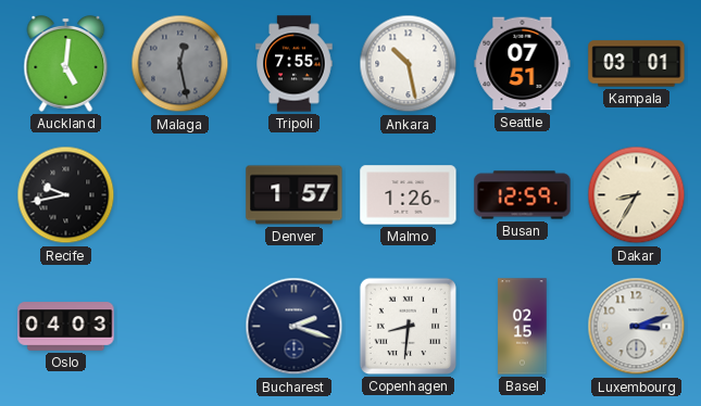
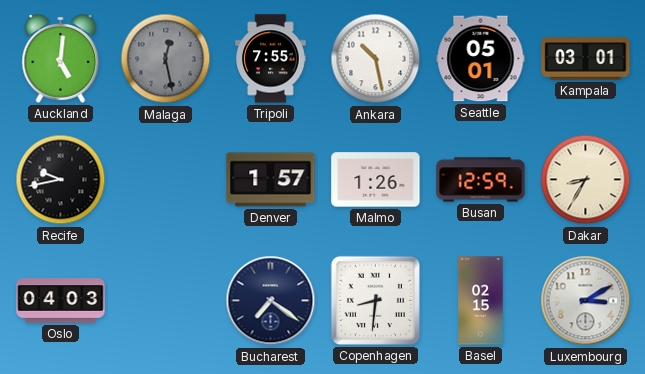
Seattle: 07:51 -> 05:01 (481, 59)
Bucharest: 2:18 -> 7:21 (271, 301)
Luxembourg: 3:12 -> 3:10 (586, 301)
